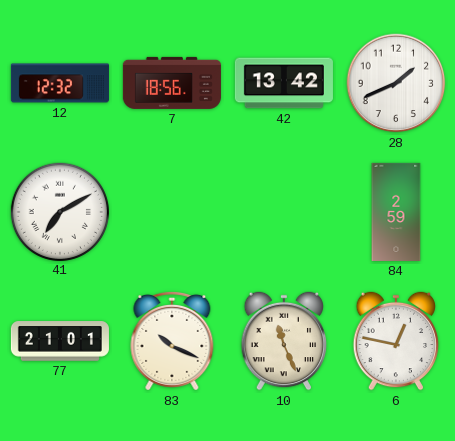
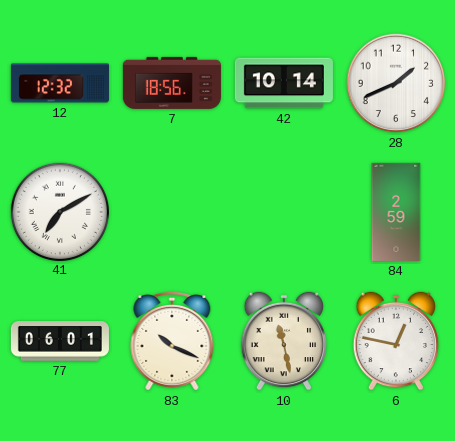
42: 13:42 -> 10:14 (284, 83)
77: 21:01 -> 06:01 (60, 341)
10: 11:26 -> 11:28 (284, 341)
